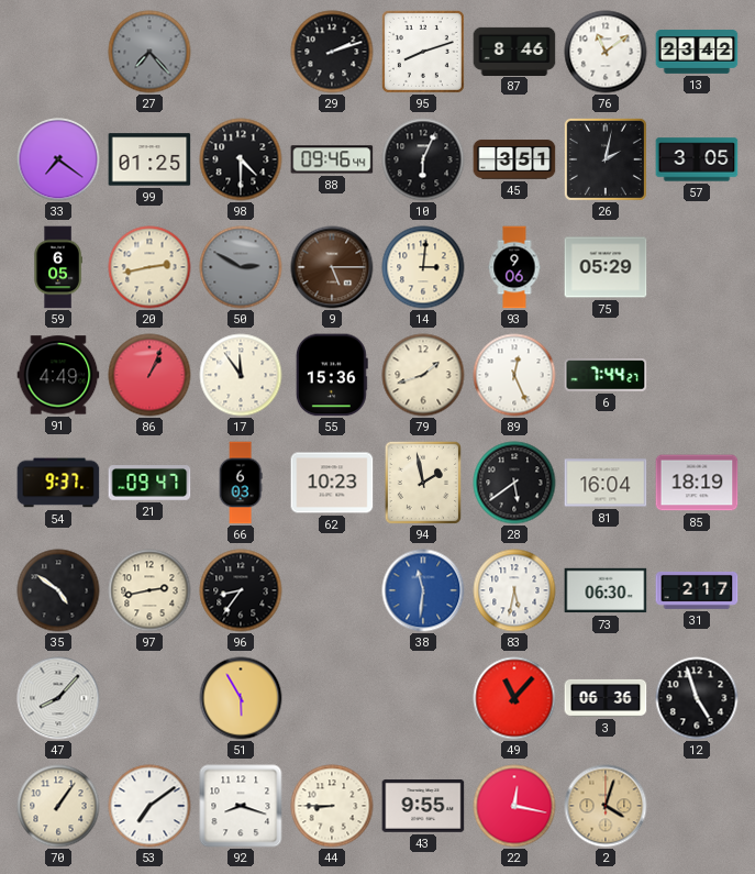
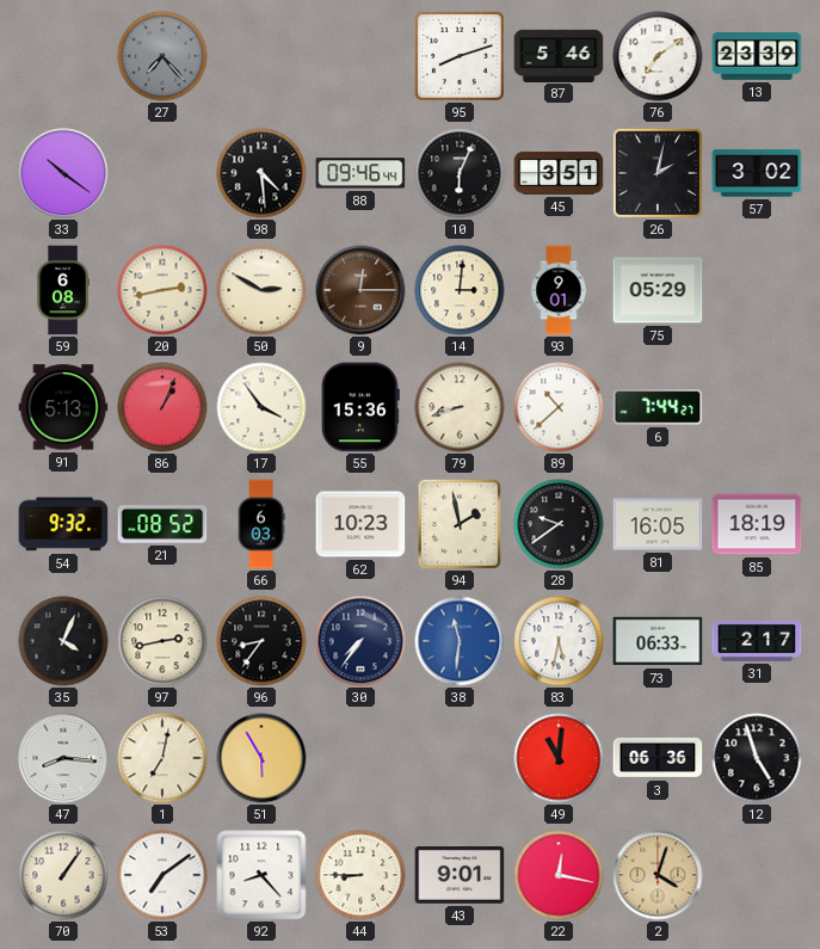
29: 2:12 -> none (332, 52)
87: 8:46 -> 5:46 (559, 55)
76: 11:09 -> 7:09 (658, 56)
13: 23:42 -> 23:39 (757, 56)
33: 7:21 -> 10:21 (63, 173)
99: 01:25 -> none (149, 159)
98: 4:30 -> 4:29 (261, 173)
57: 3:05 -> 3:02 (757, 173)
59: 6:05 -> 6:08 (63, 290)
50 dial: grey -> cream (261, 290)
9: 5:15 -> 12:15 (360, 290)
93: 9:06 -> 9:01 (559, 290)
91: 4:49 -> 5:13 (63, 407)
17: 11:54 -> 3:54 (261, 407)
79: 1:42 -> 8:42 (460, 407)
89: 12:26 -> 10:38 (559, 407)
54: 9:37 -> 9:32 (63, 524)
21: 09:47 -> 08:52 (162, 524)
28: 5:39 -> 9:39 (559, 524)
81: 16:04 -> 16:05 (658, 524)
35: 4:51 -> 4:04 (63, 641)
30: none -> 7:36 (360, 641)
73: 06:30 -> 06:33 (658, 641)
47: 8:07 -> 8:16 (63, 758)
1: none -> 7:02 (162, 758)
49: 11:07 -> 11:01 (559, 758)
92: 8:18 -> 8:23 (261, 875)
43: 9:55 -> 9:01 (460, 876)
